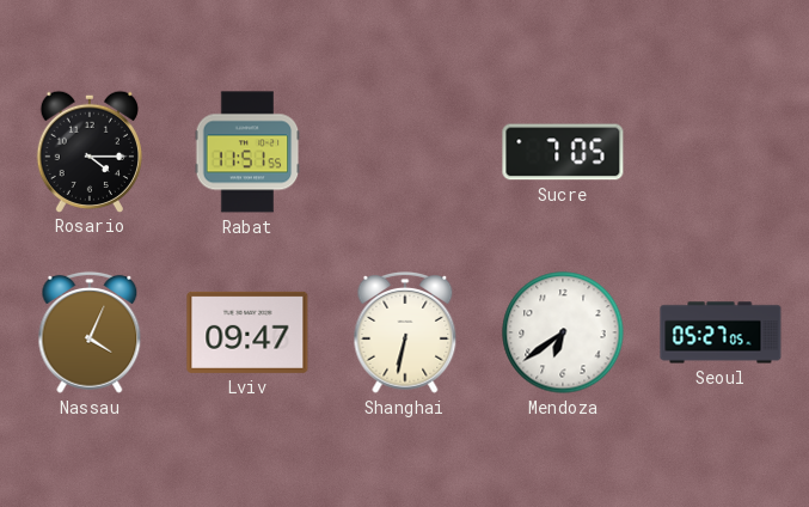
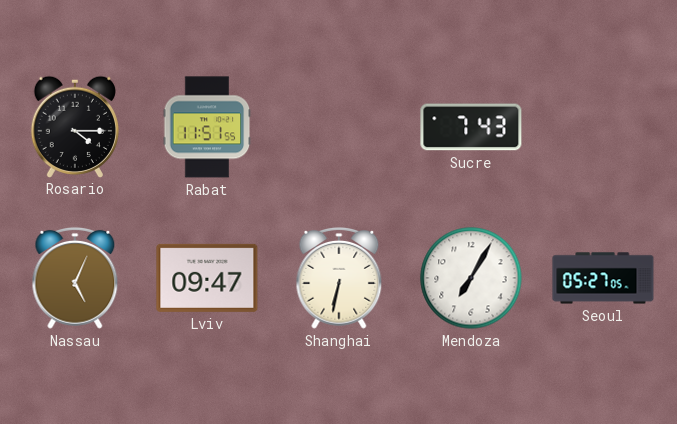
Sucre: 7:05 -> 7:43 (471, 127)
Nassau: 4:04 -> 5:04 (75, 278)
Mendoza: 6:39 -> 7:05 (471, 278)
